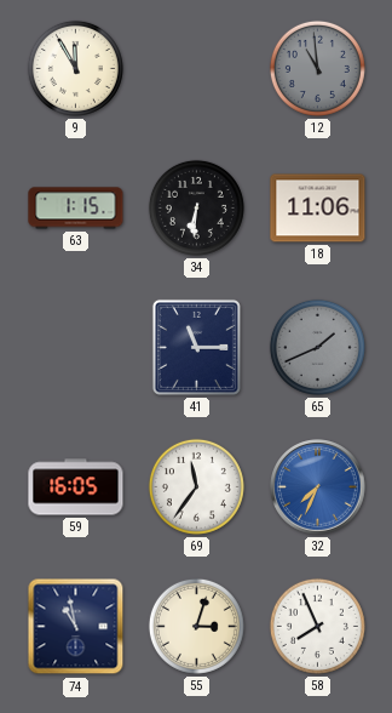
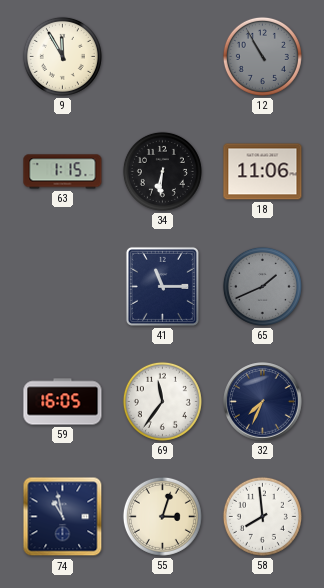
12: 10:59 -> 10:55 (262, 56)
32 dial: blue -> navy (263, 402)
58: 7:56 -> 7:59 (262, 516)
